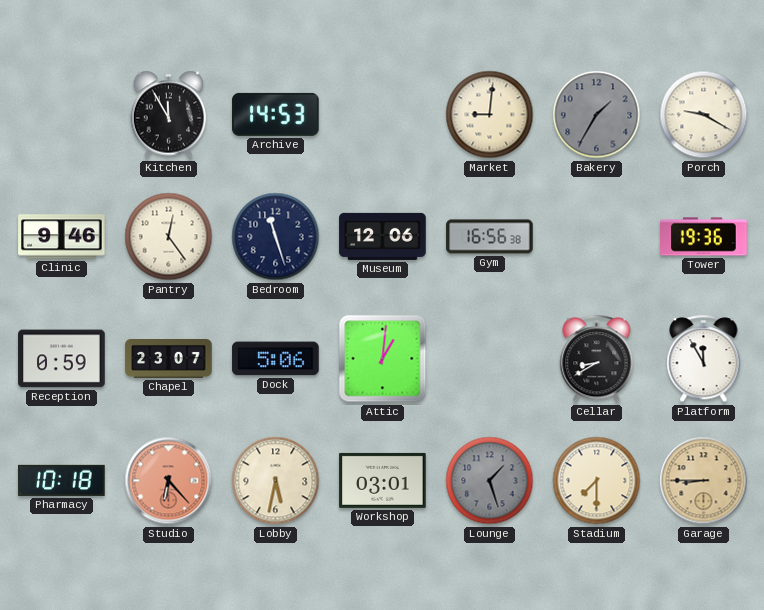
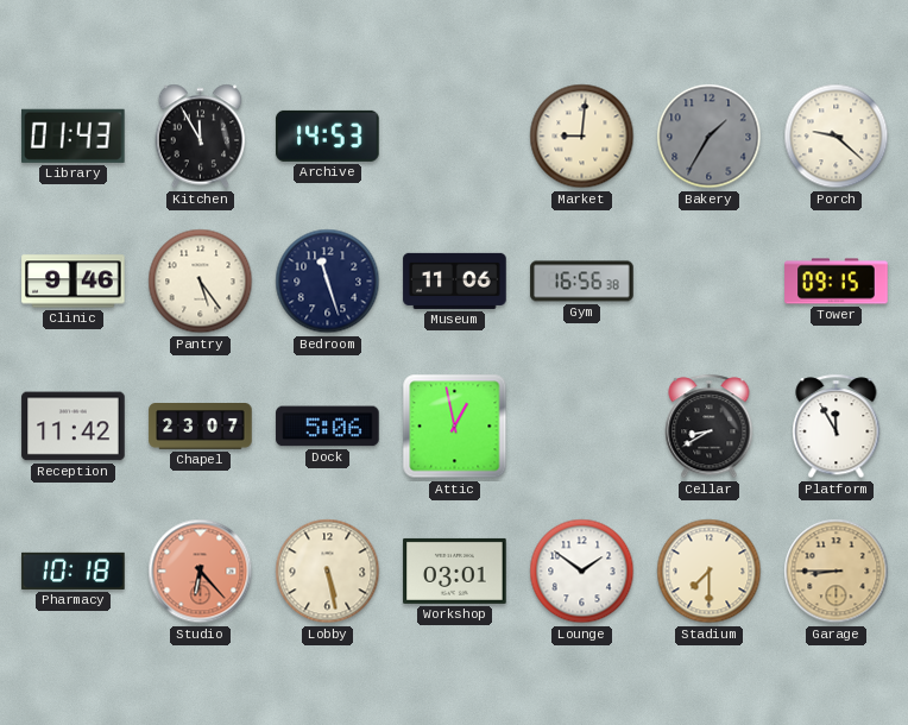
Library: none -> 01:43 (74, 135)
Porch: 9:20 -> 9:22 (837, 137)
Pantry: 12:24 -> 5:24 (201, 282)
Museum: 12:06 -> 11:06 (455, 280)
Tower: 19:36 -> 09:15 (837, 282)
Reception: 0:59 -> 11:42 (74, 427)
Attic: 1:01 -> 12:58 (455, 427)
Lobby: 5:32 -> 5:28 (328, 572)
Lounge: 1:27 -> 1:51 (582, 572)
Lounge dial: grey -> white (582, 572)
